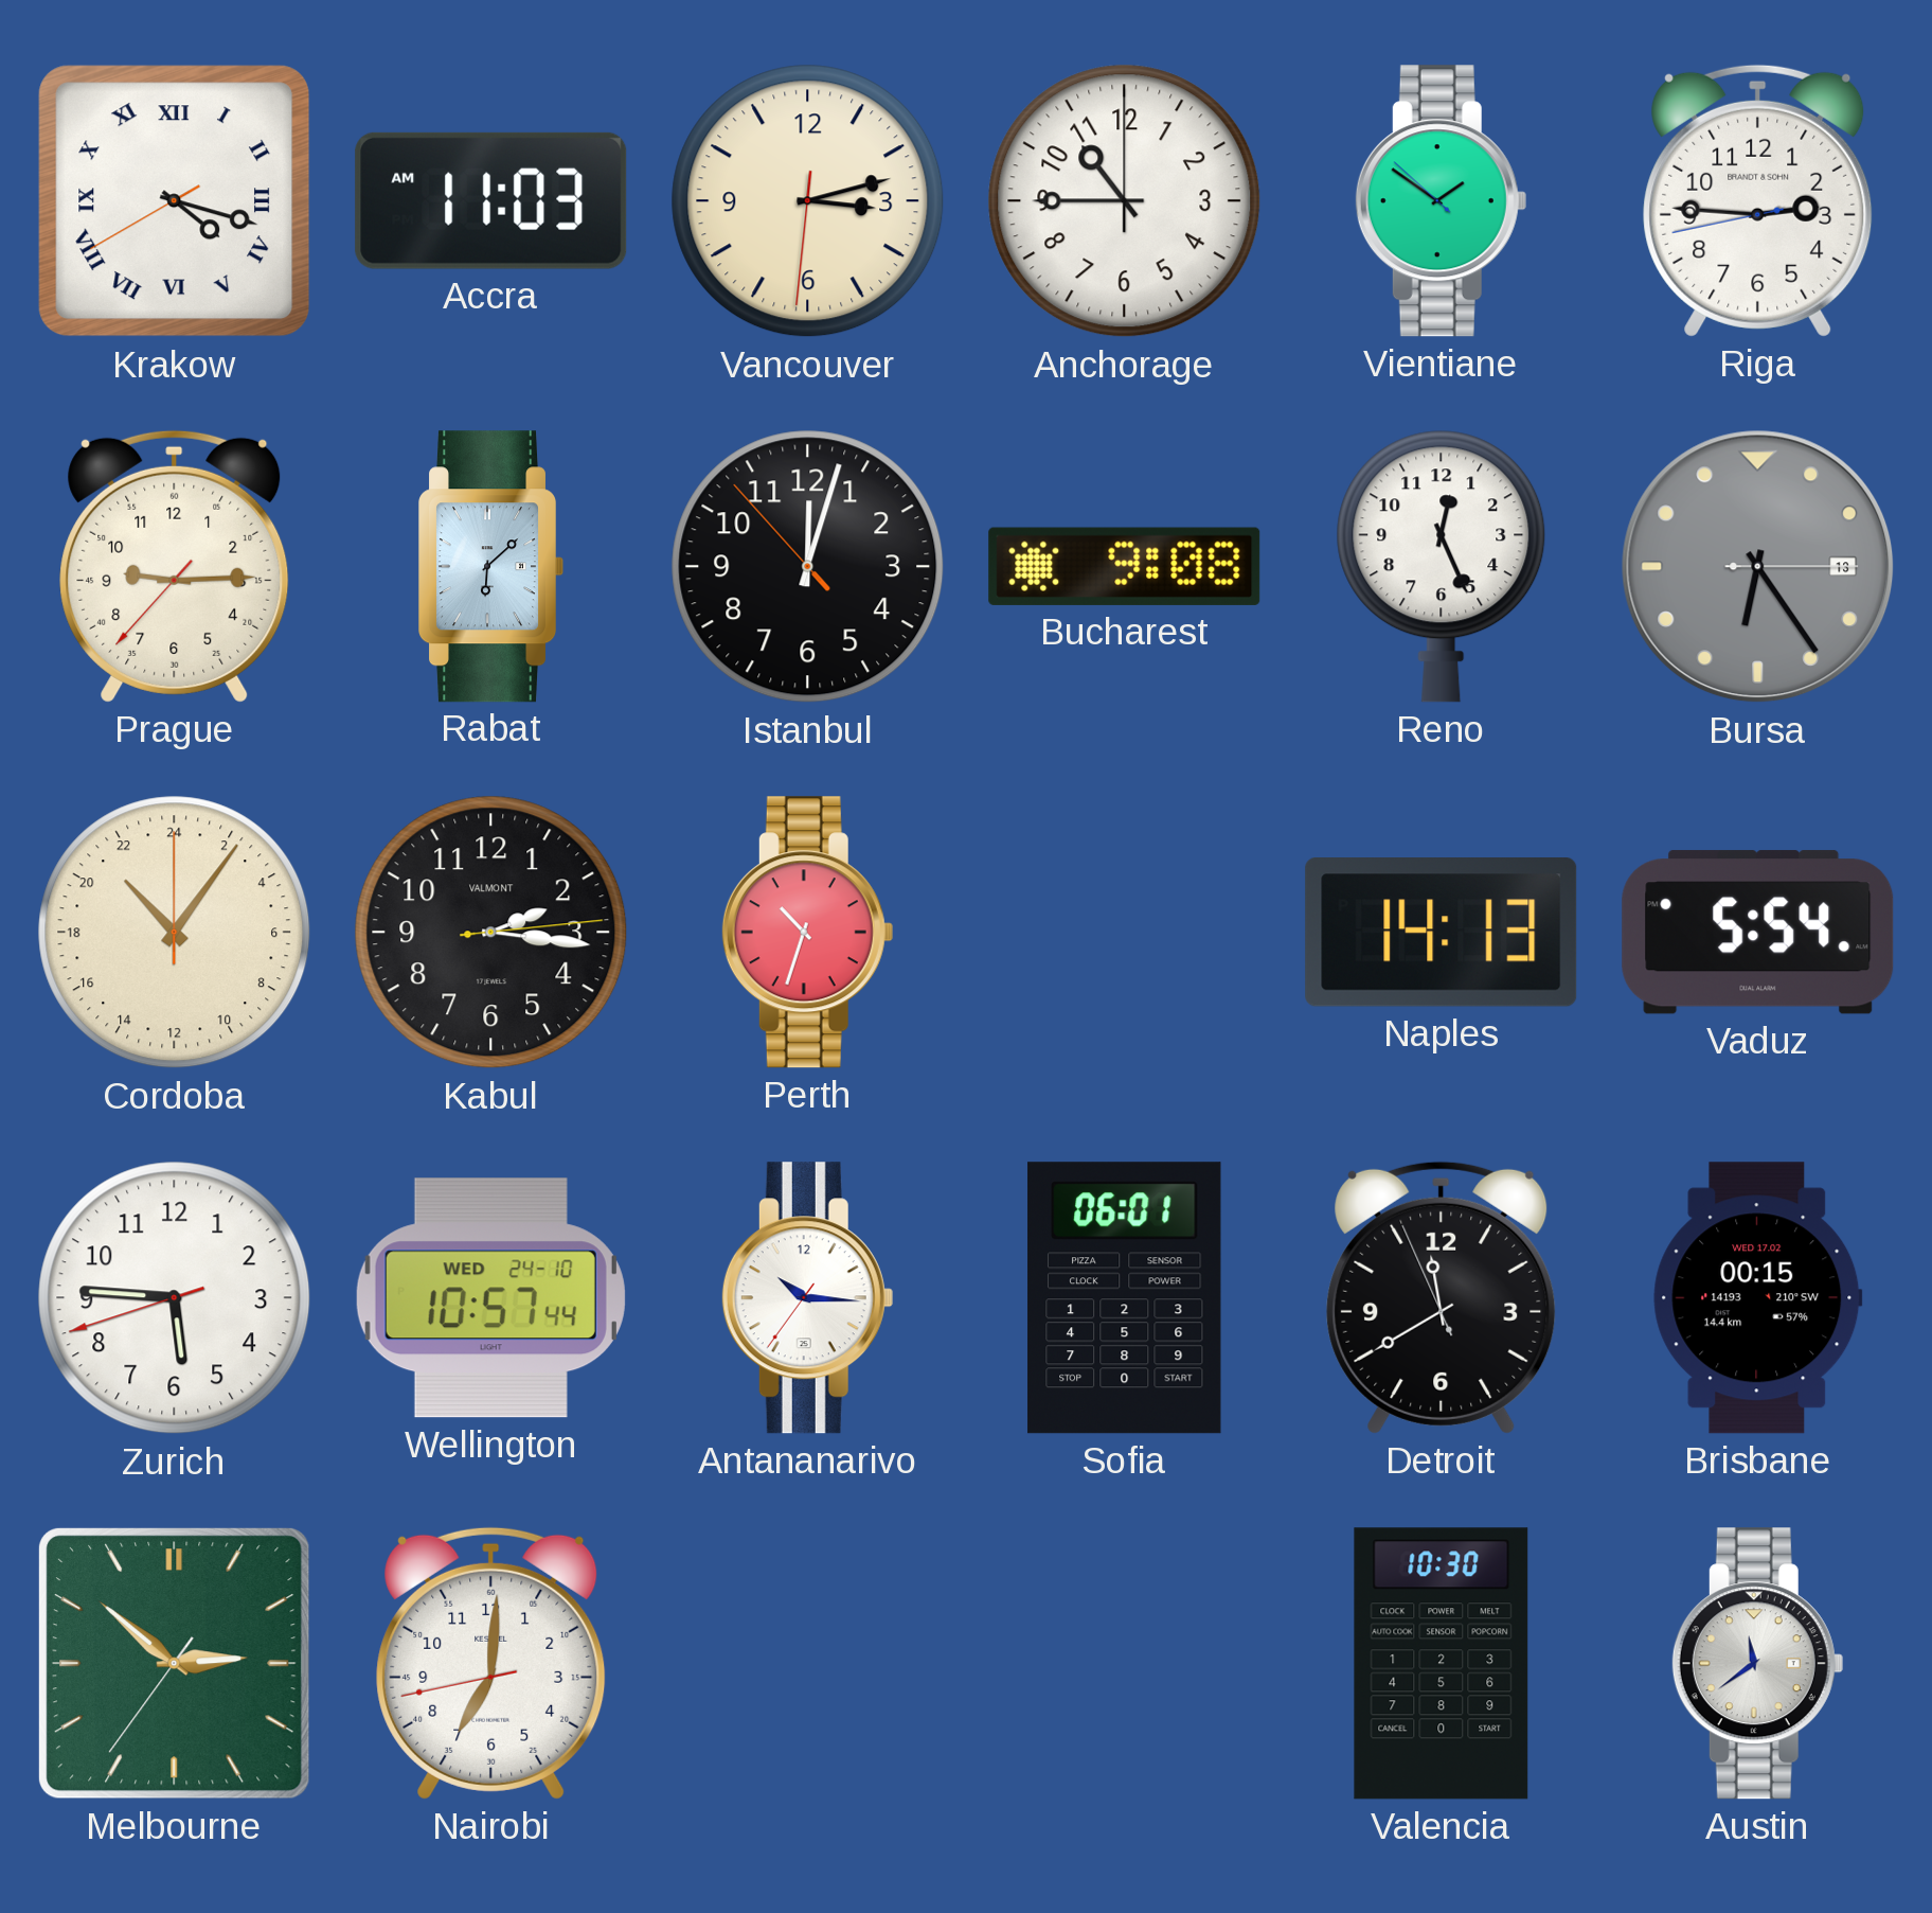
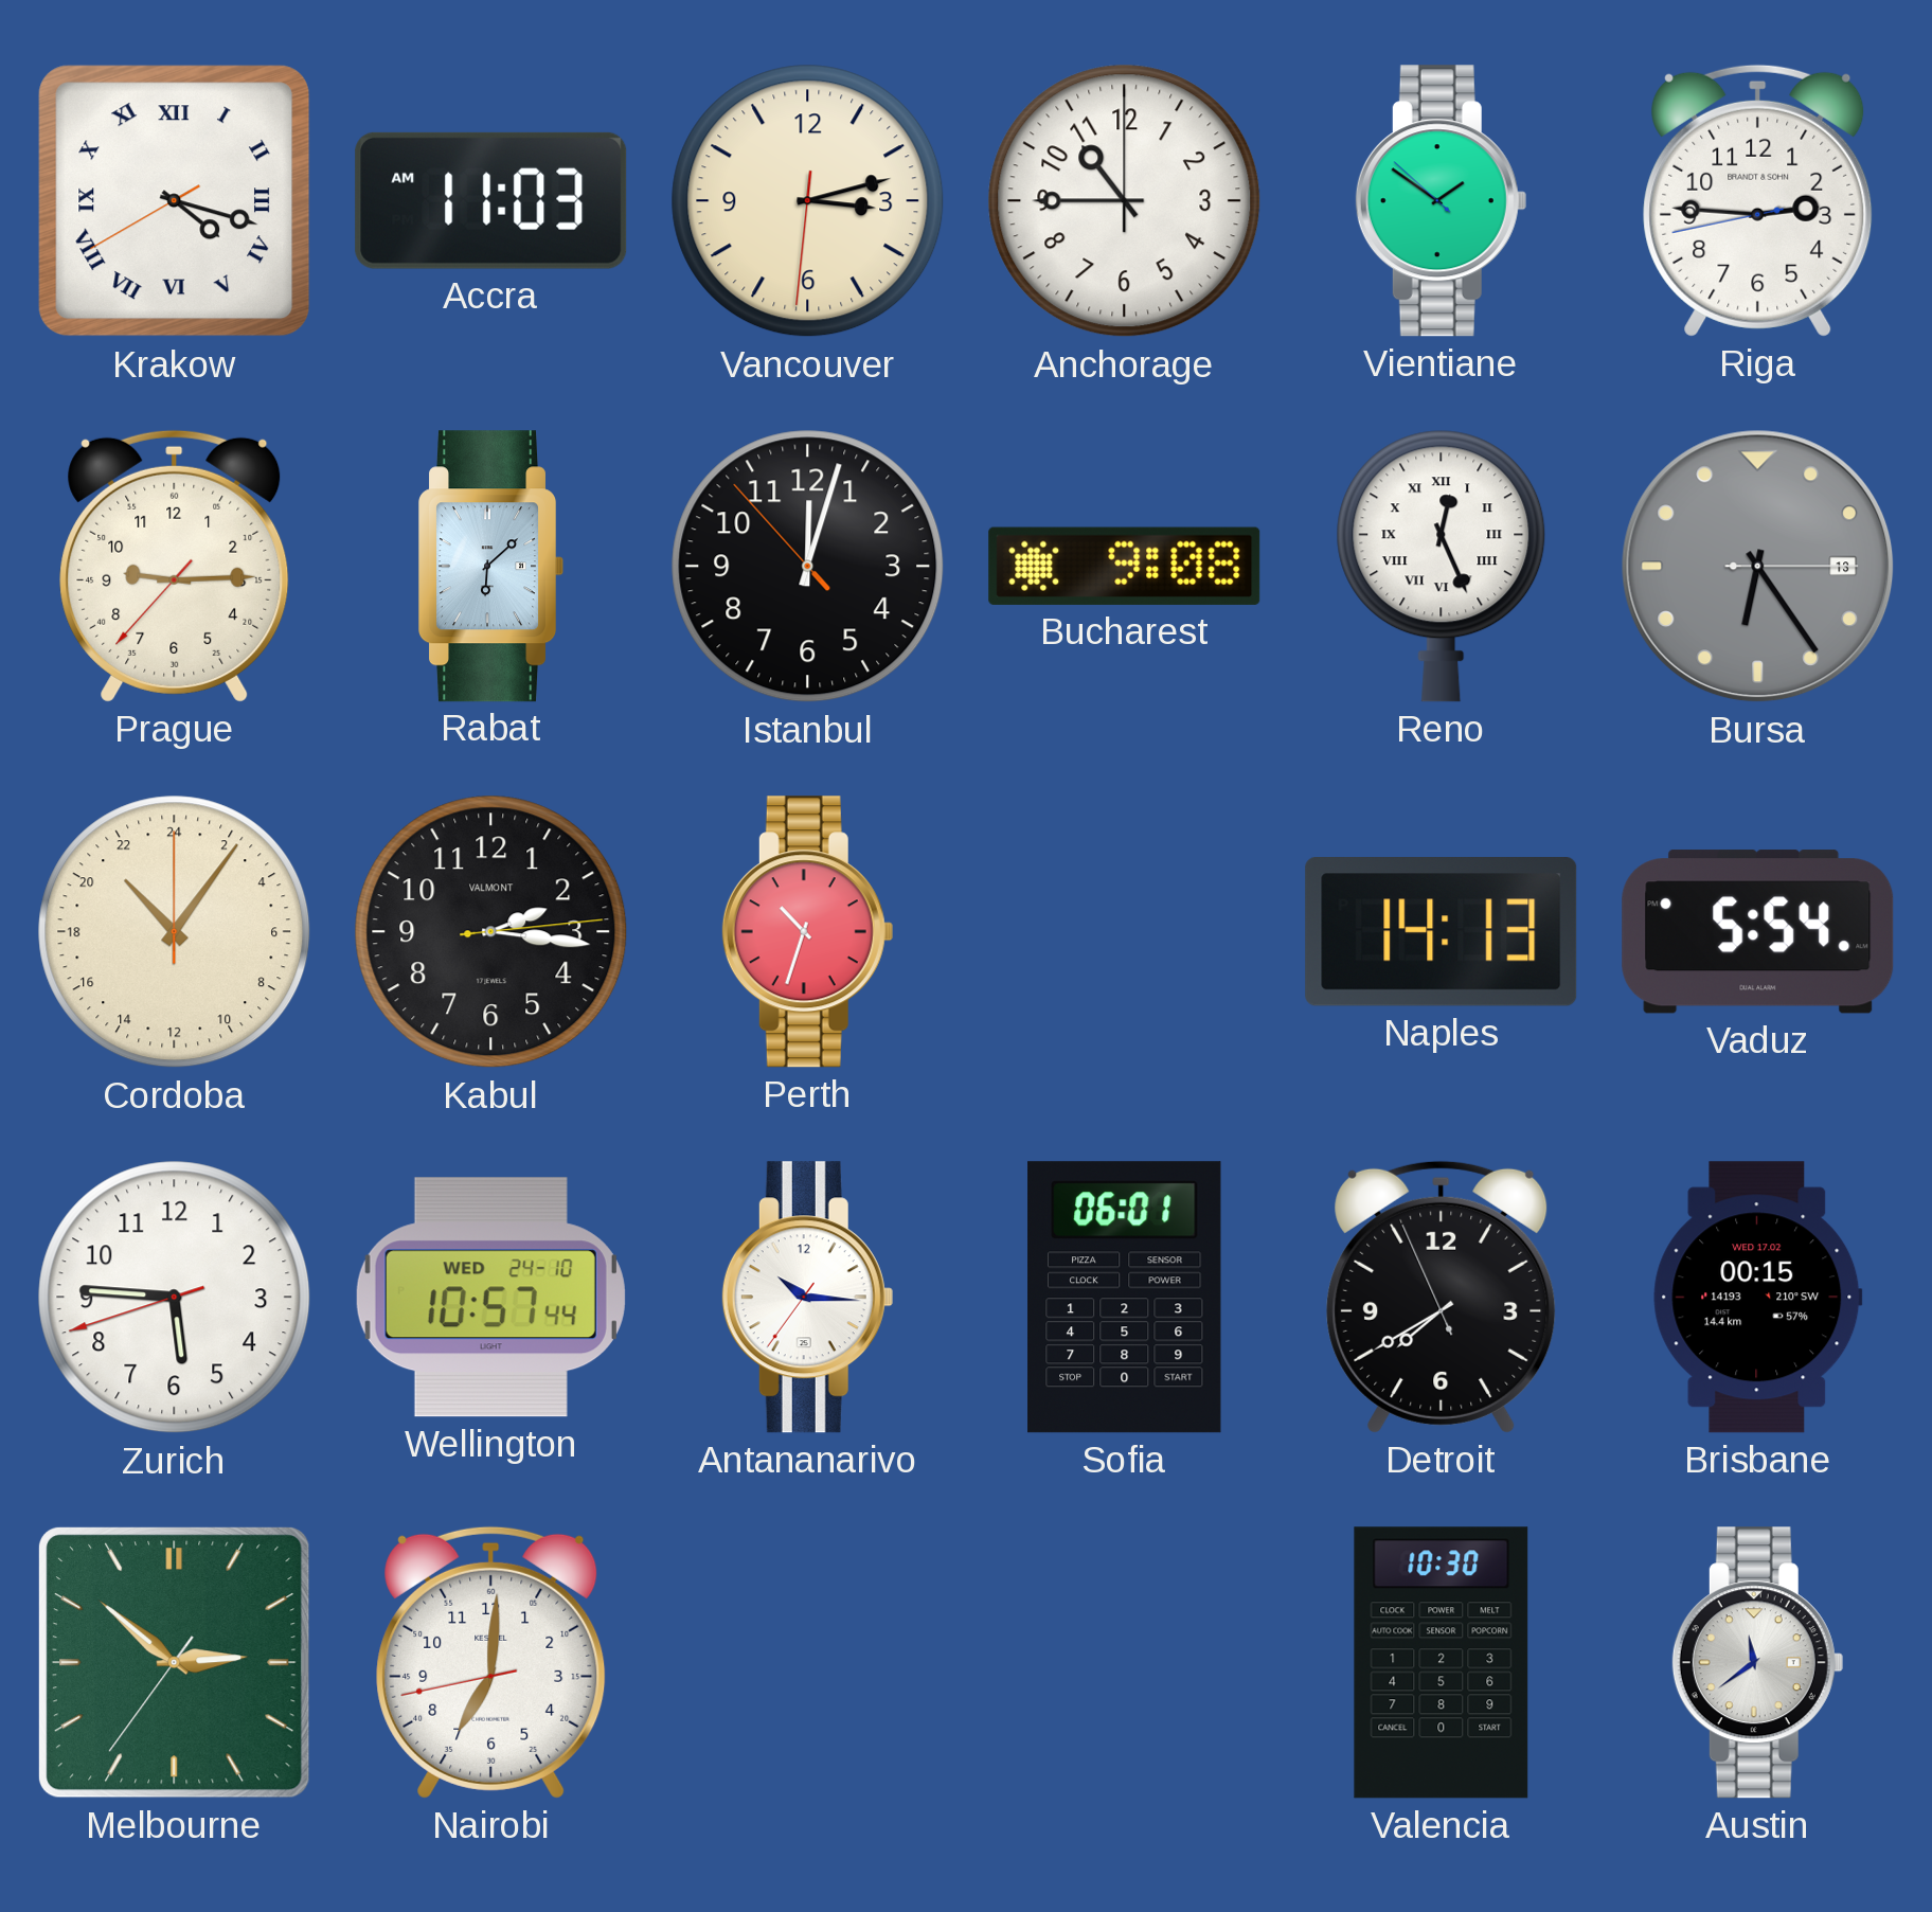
Reno numerals: Arabic -> Roman (1442, 566)
Detroit: 11:39 -> 7:39 (1442, 1297)
